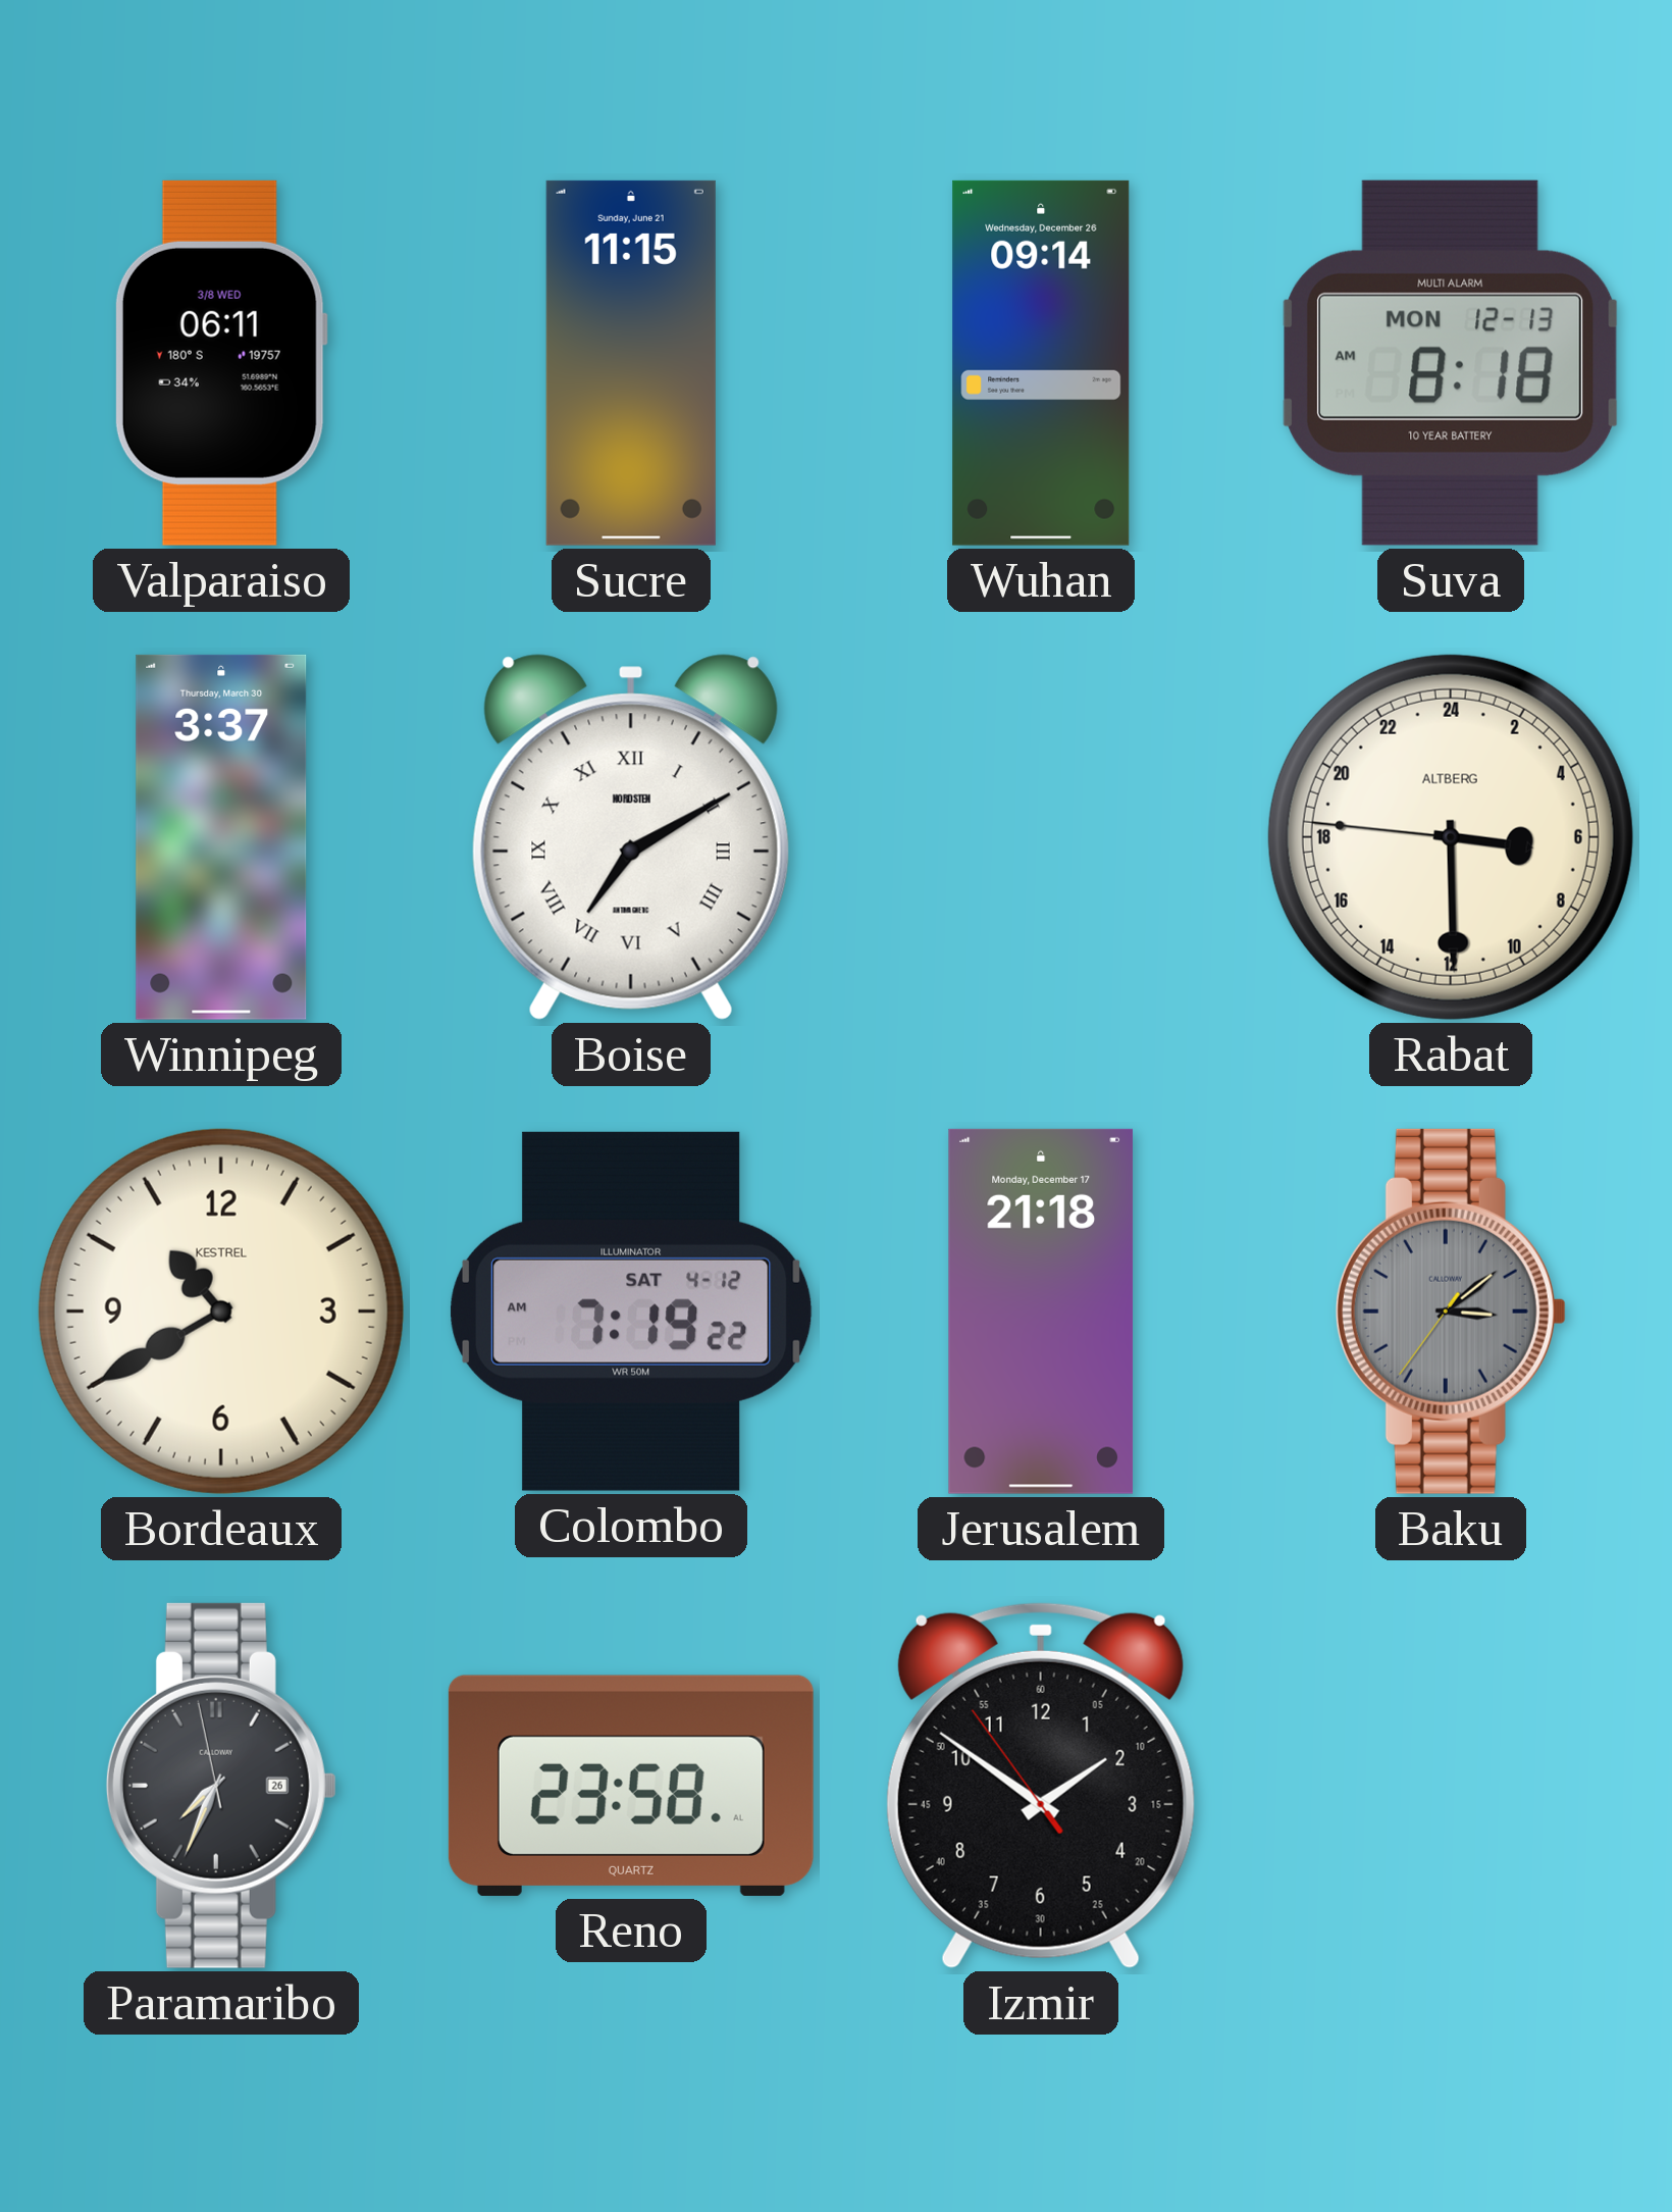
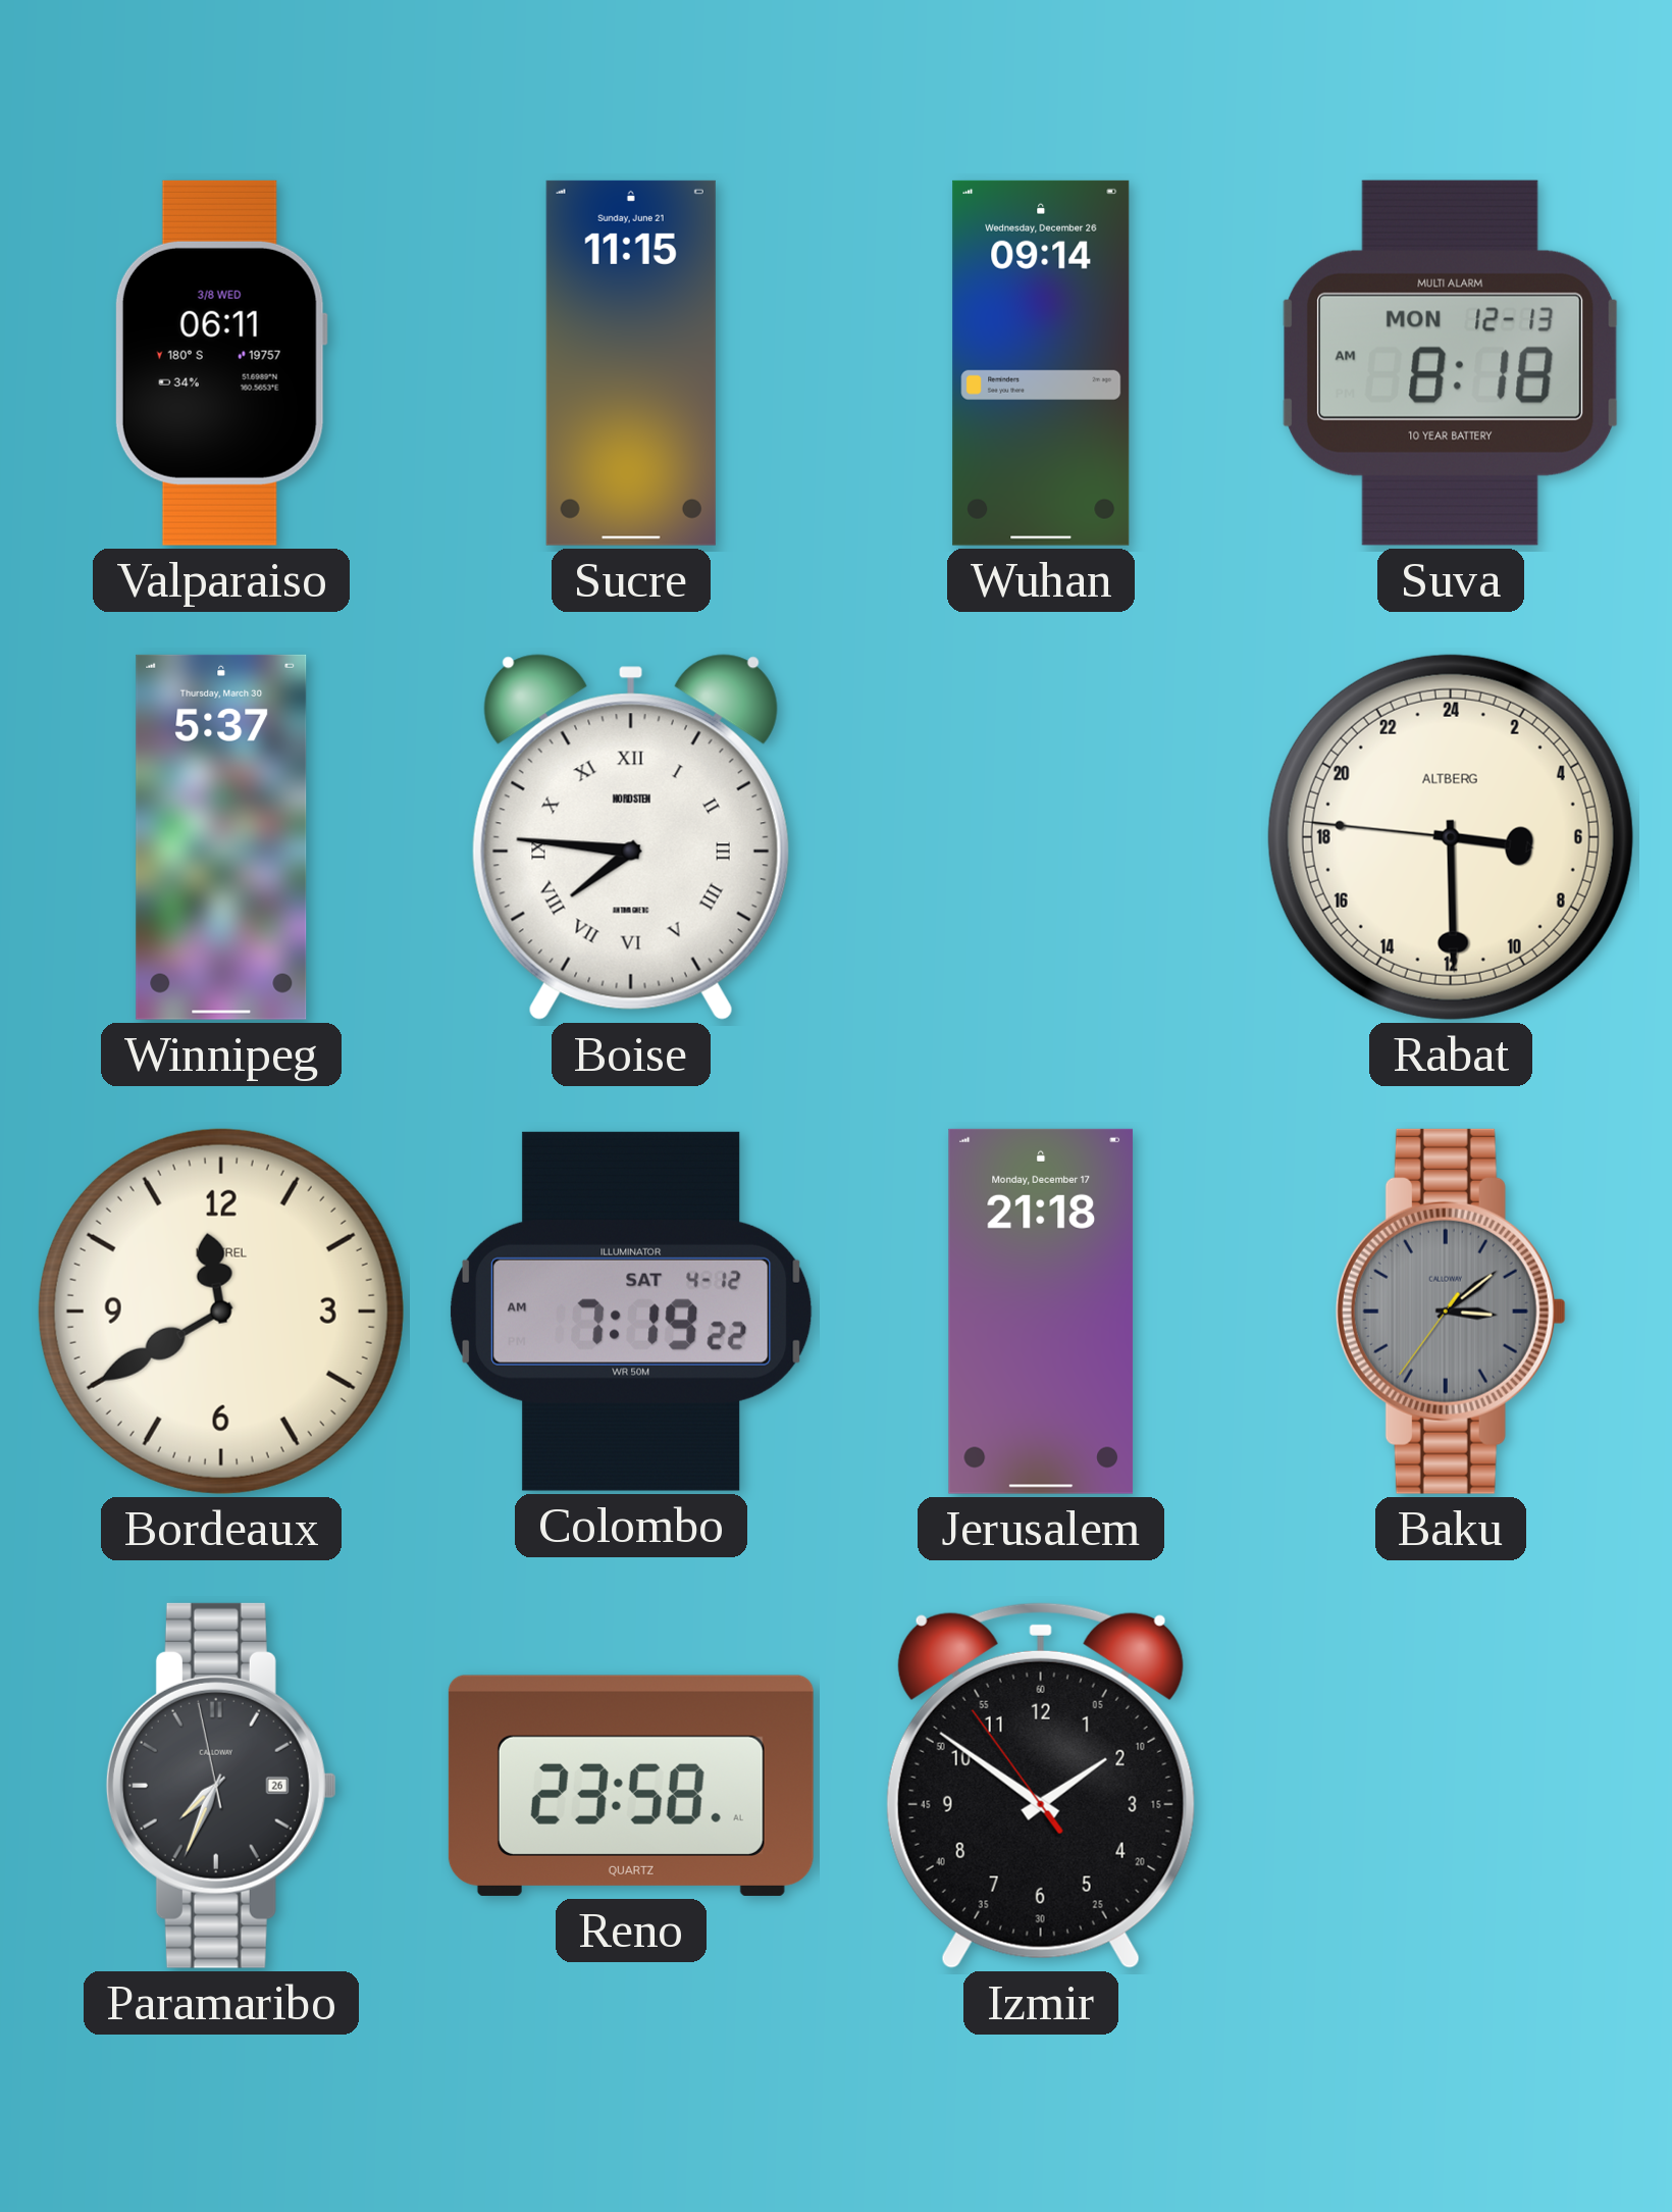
Winnipeg: 3:37 -> 5:37 (221, 837)
Boise: 7:10 -> 7:46 (631, 837)
Bordeaux: 10:40 -> 11:40 (221, 1311)
